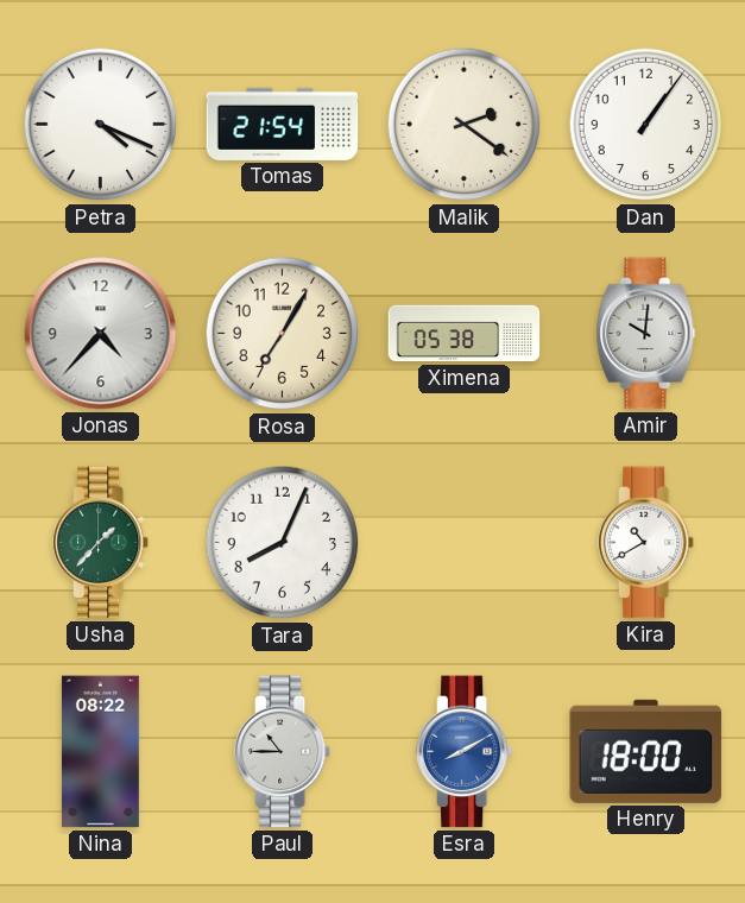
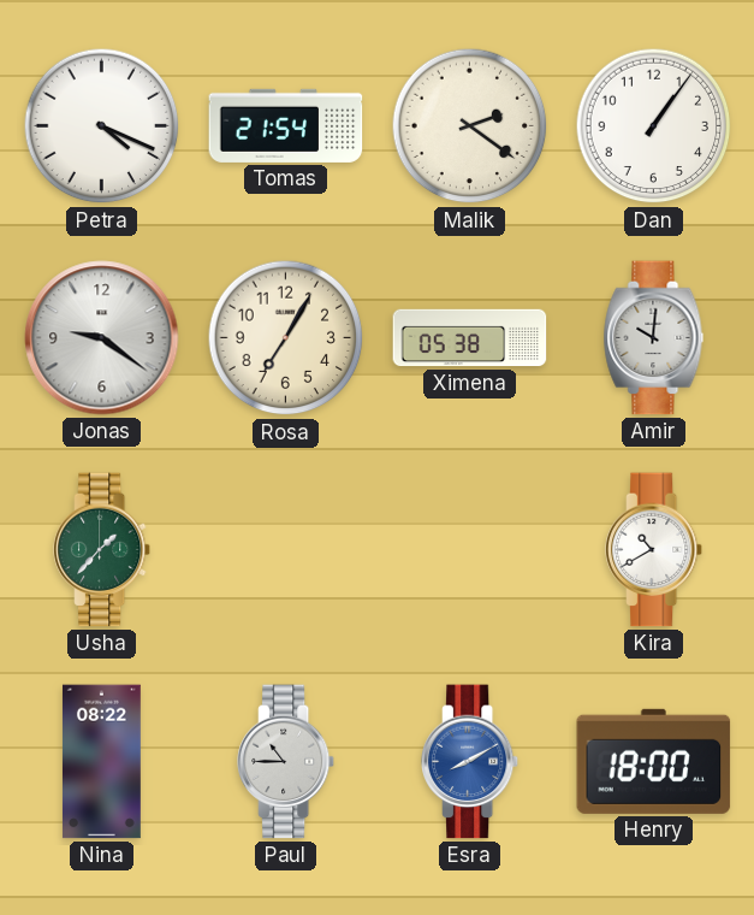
Jonas: 4:37 -> 9:21 (102, 338)
Tara: 8:04 -> none (283, 543)
